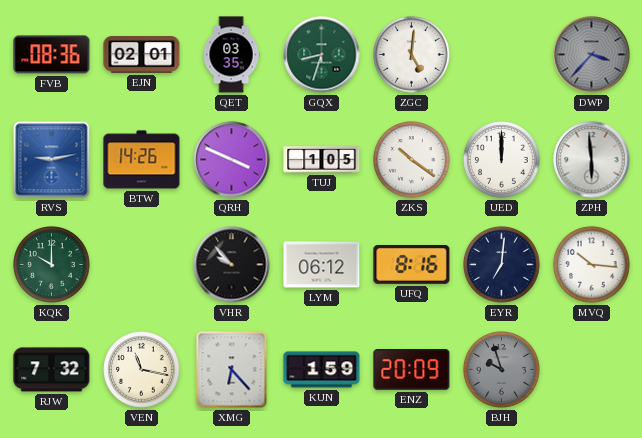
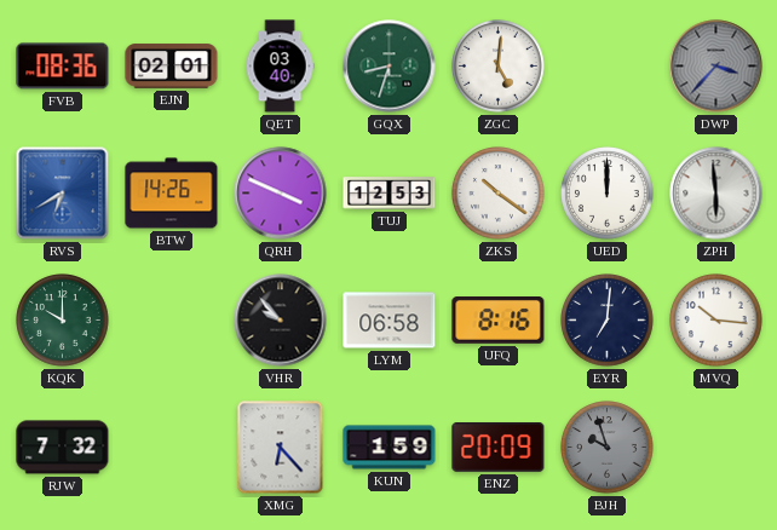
QET: 03:35 -> 03:40 (280, 67)
RVS: 9:13 -> 6:40 (63, 194)
TUJ: 1:05 -> 12:53 (390, 194)
LYM: 06:12 -> 06:58 (390, 321)
VEN: 11:17 -> none (142, 370)
